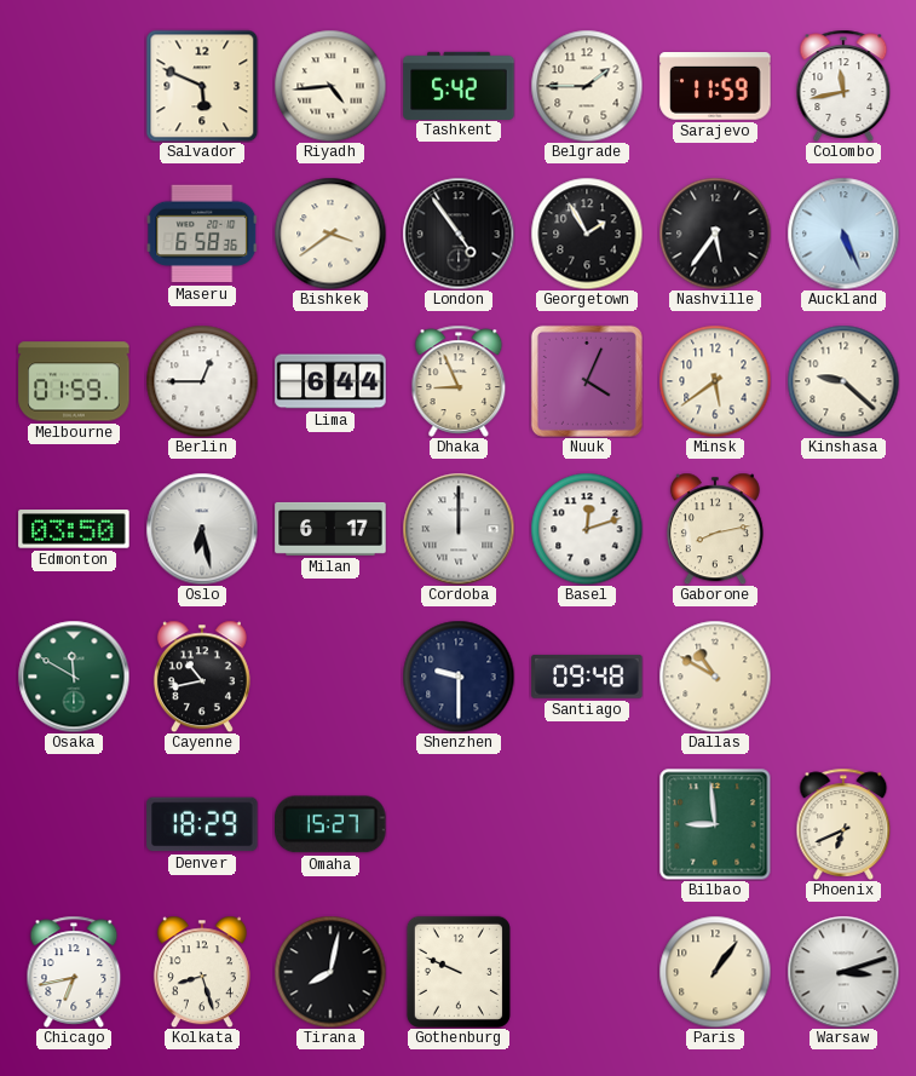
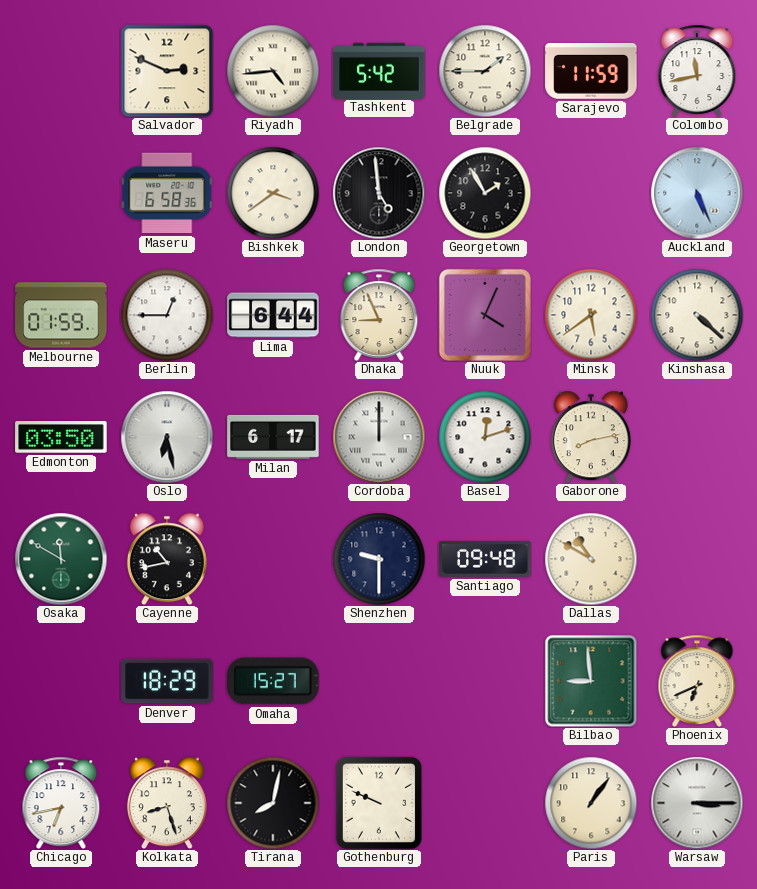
Salvador: 5:49 -> 2:49 (167, 71)
London: 4:54 -> 4:59 (379, 193)
Nashville: 5:36 -> none (715, 234)
Kinshasa: 9:22 -> 4:22 (697, 315)
Warsaw: 3:12 -> 3:15 (697, 803)
